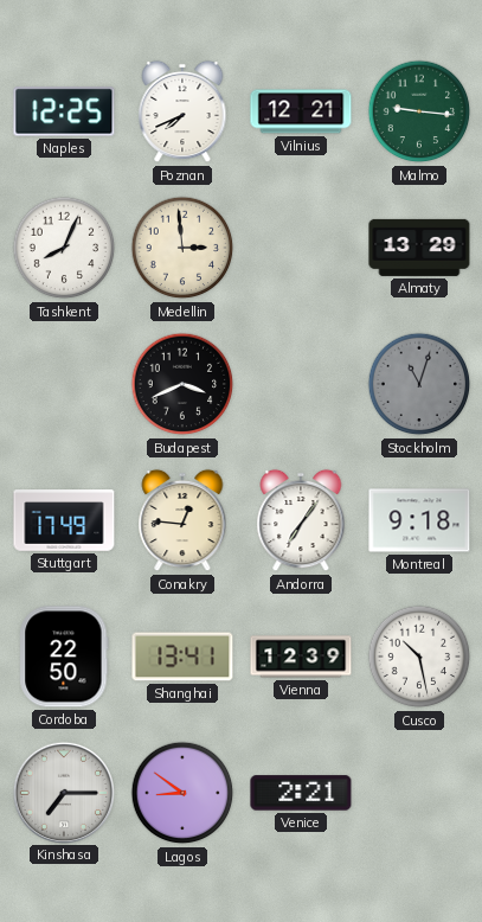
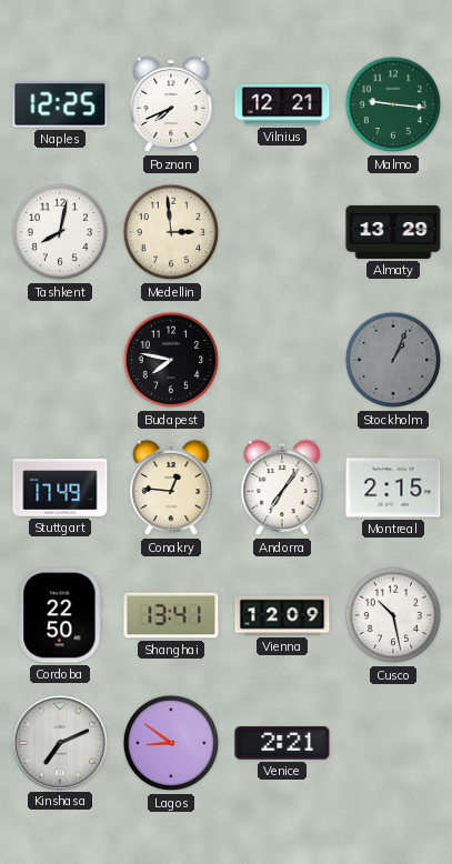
Tashkent: 8:04 -> 8:02 (60, 232)
Budapest: 3:41 -> 7:47 (171, 360)
Stockholm: 11:03 -> 1:04 (393, 360)
Montreal: 9:18 -> 2:15 (393, 488)
Vienna: 12:39 -> 12:09 (282, 615)
Kinshasa: 7:15 -> 7:11 (59, 742)
